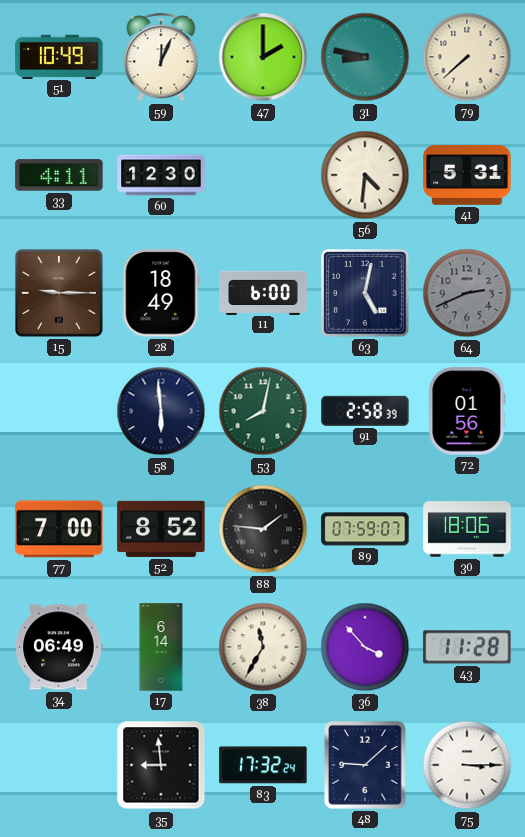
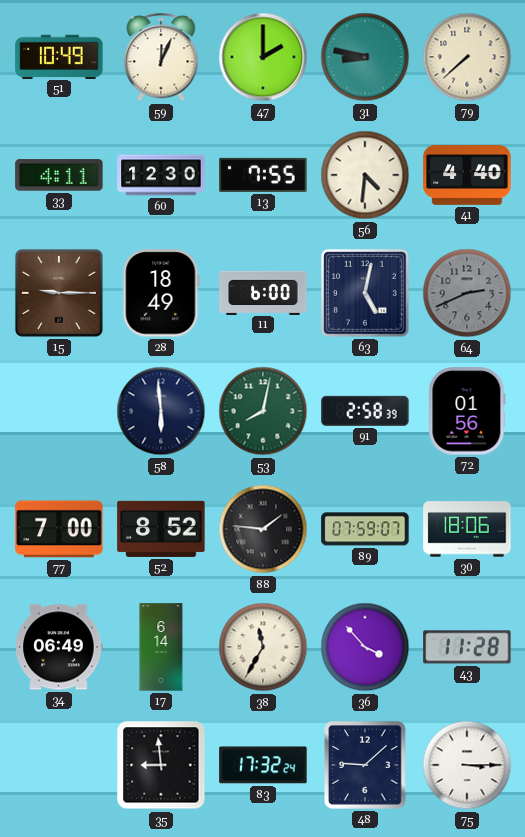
13: none -> 7:55 (263, 175)
41: 5:31 -> 4:40 (467, 176)
